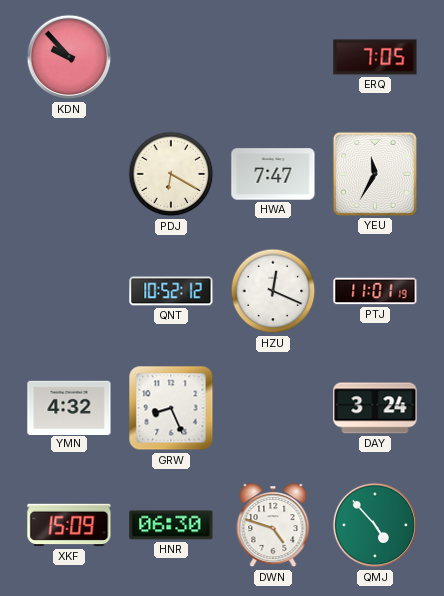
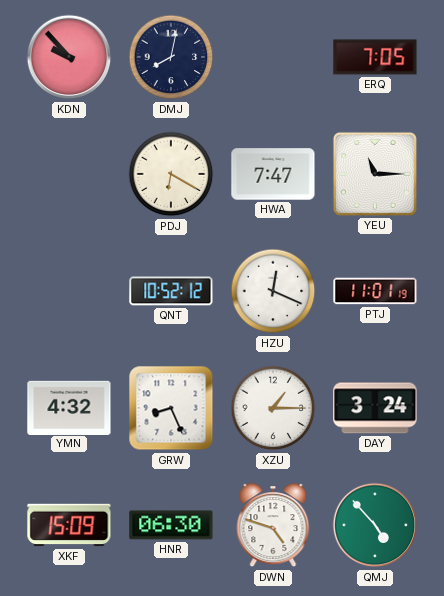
DMJ: none -> 8:02 (171, 57)
YEU: 11:35 -> 11:15 (375, 174)
XZU: none -> 1:15 (273, 408)
